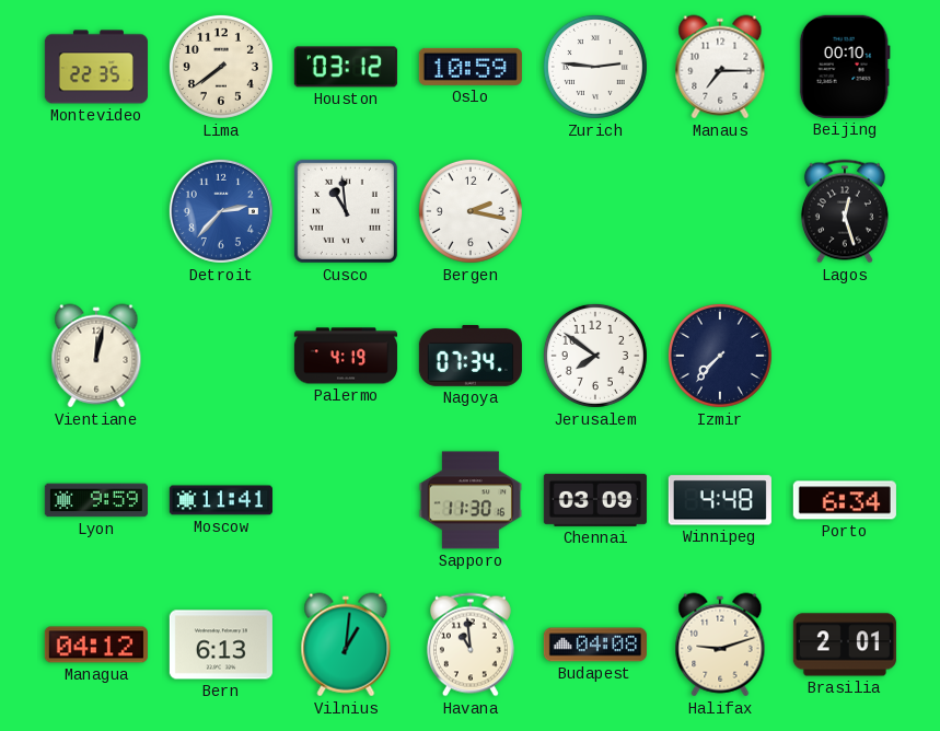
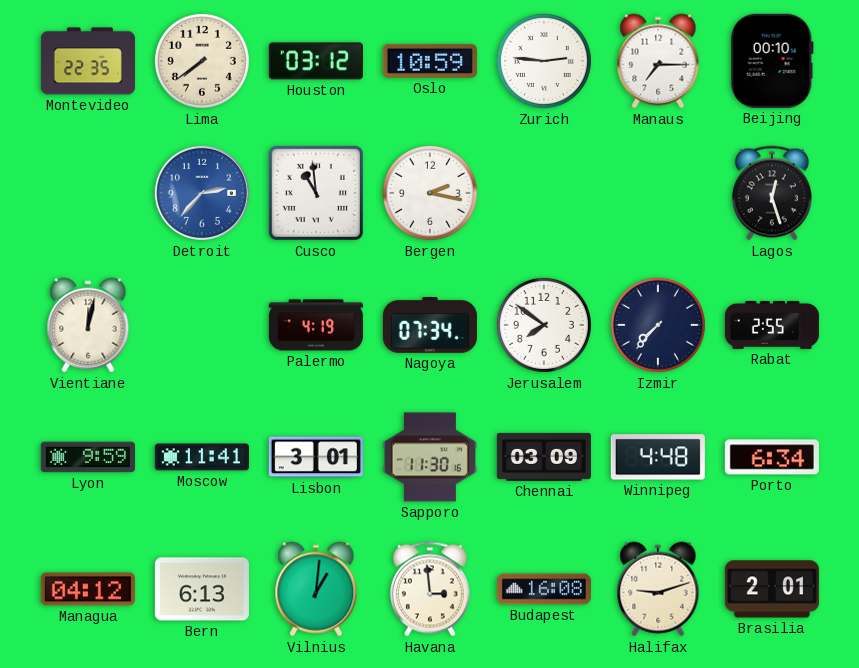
Rabat: none -> 2:55 (772, 325)
Lisbon: none -> 3:01 (316, 457)
Havana: 10:59 -> 2:59 (430, 589)
Budapest: 04:08 -> 16:08 (544, 589)
